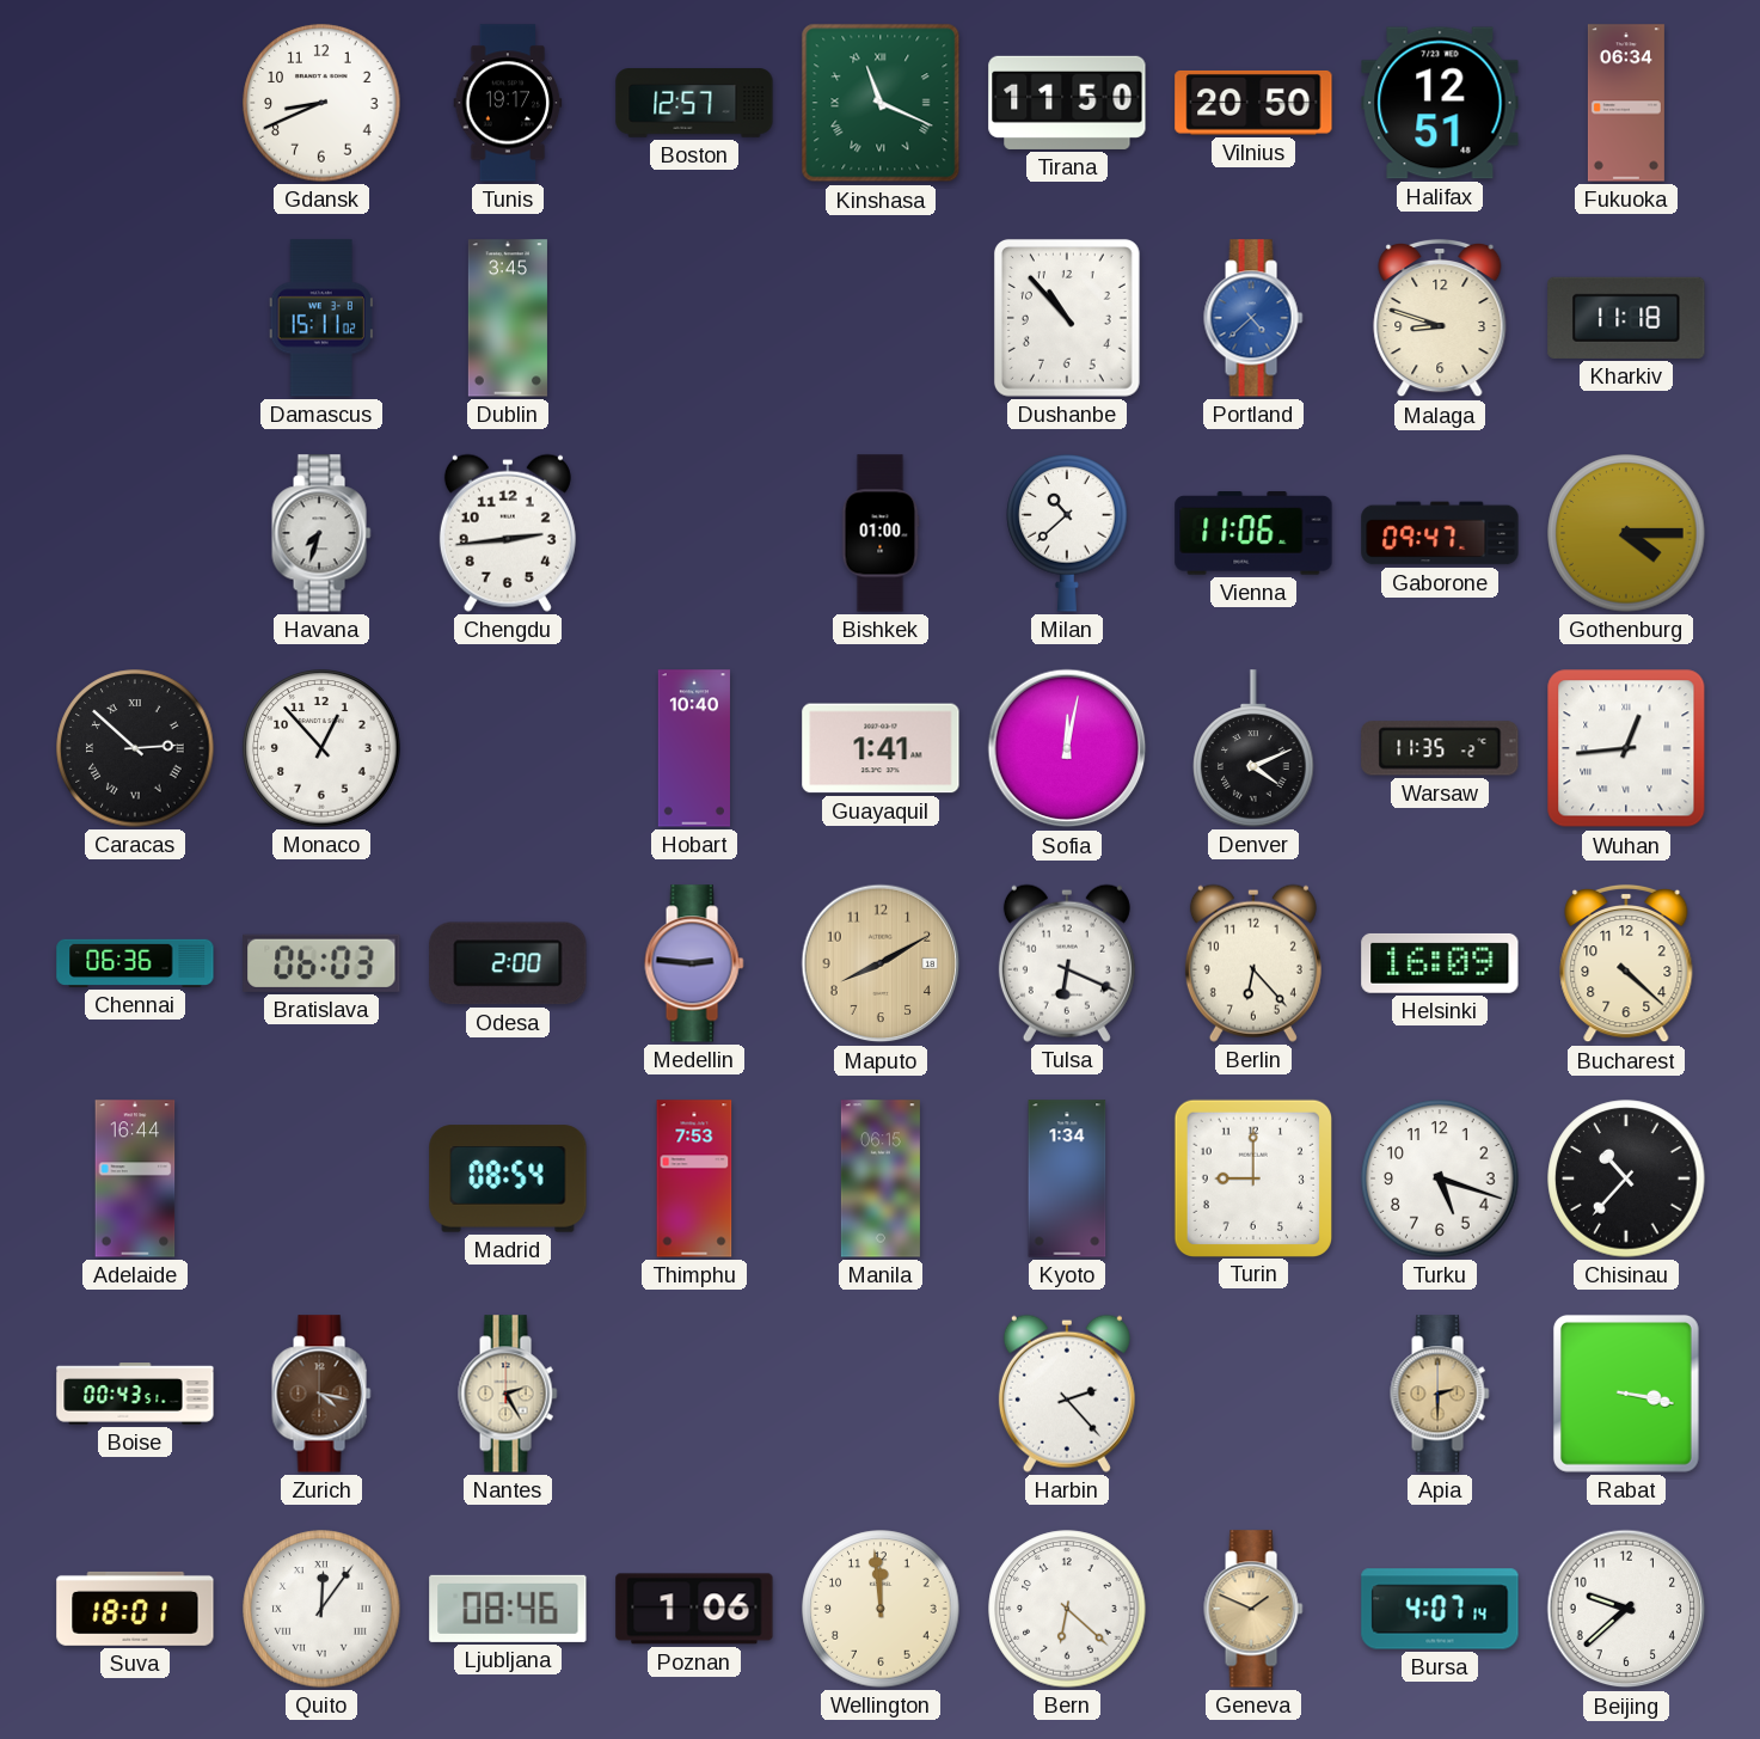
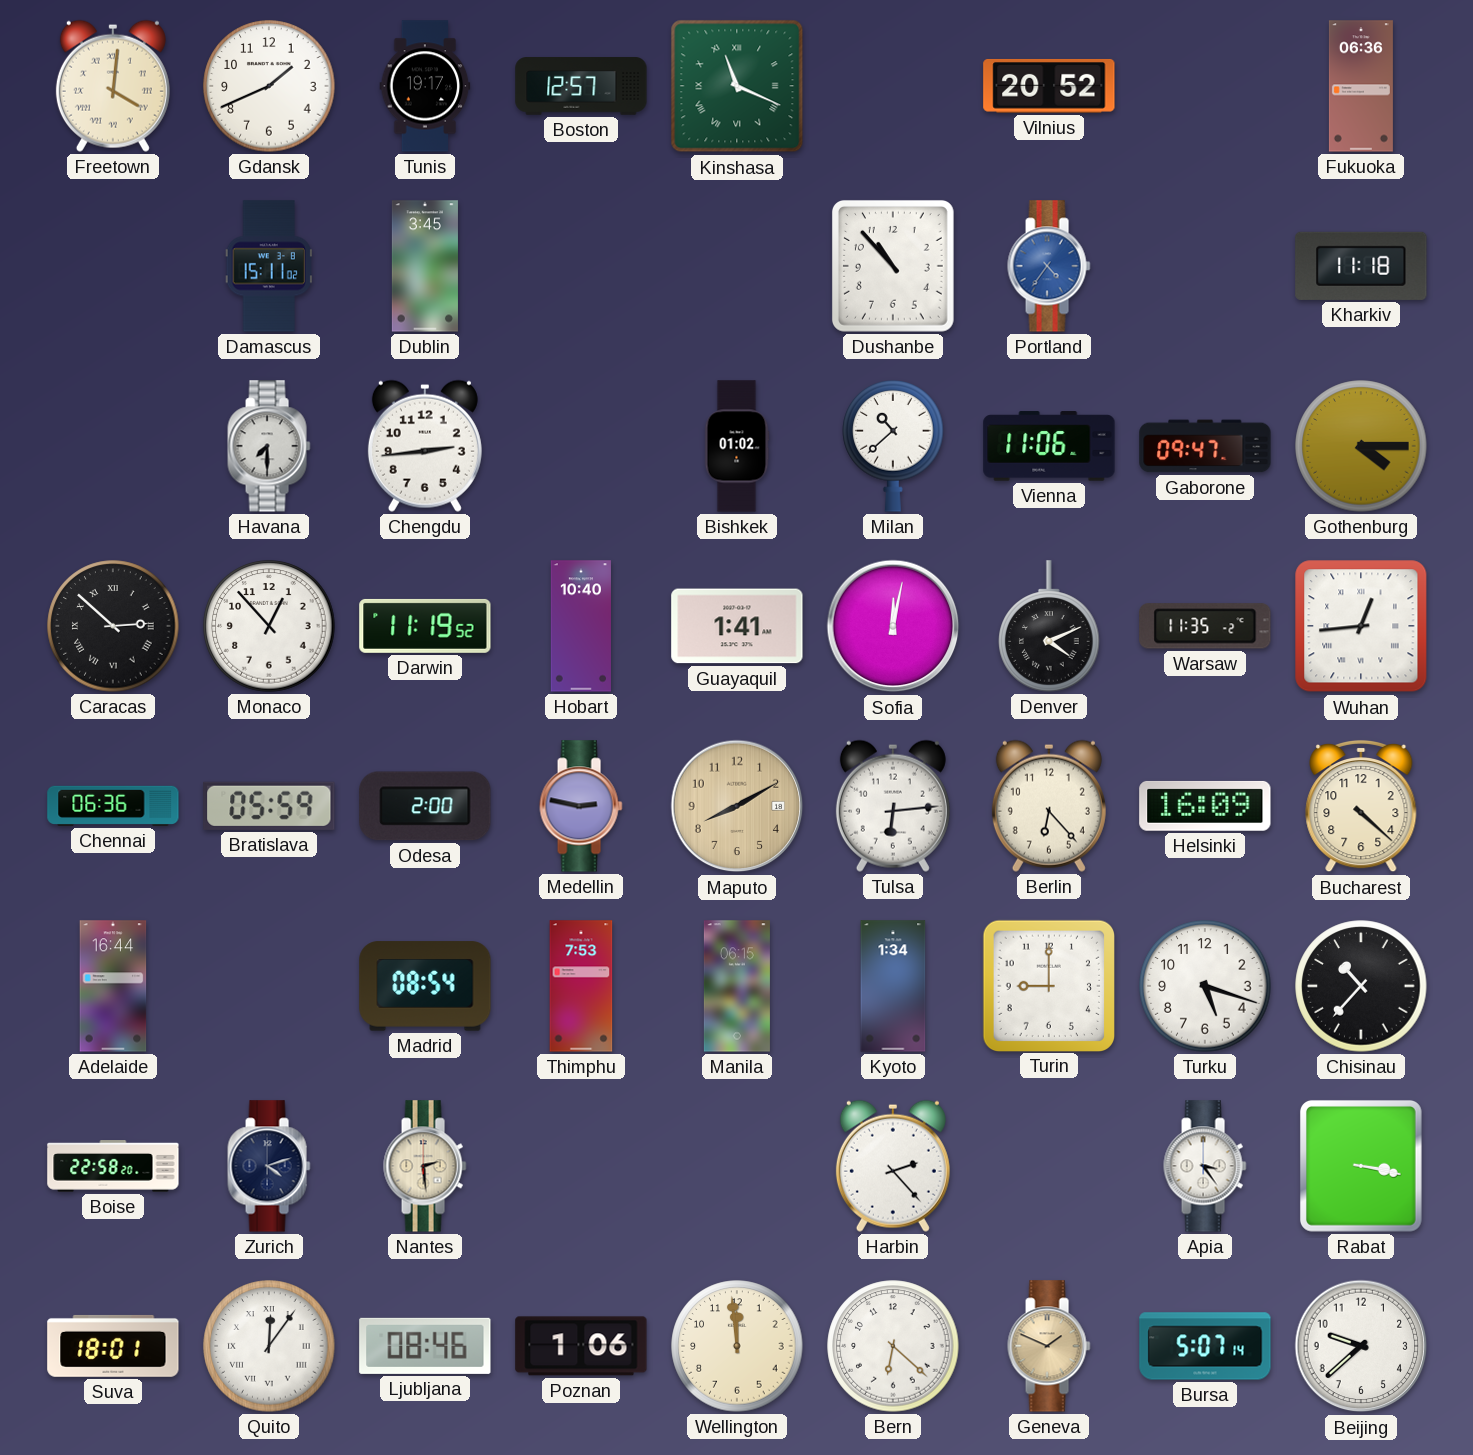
Freetown: none -> 4:01 (113, 86)
Gdansk: 8:41 -> 1:41 (269, 86)
Tirana: 11:50 -> none (1067, 103)
Vilnius: 20:50 -> 20:52 (1049, 86)
Halifax: 12:51 -> none (1440, 103)
Fukuoka: 06:34 -> 06:36 (1361, 86)
Portland: 4:38 -> 4:36 (1049, 266)
Malaga: 8:48 -> none (1440, 318)
Havana: 7:33 -> 7:30 (269, 446)
Bishkek: 01:00 -> 01:02 (737, 446)
Darwin: none -> 11:19 (425, 626)
Bratislava: 06:03 -> 05:59 (269, 806)
Medellin: 2:46 -> 2:47 (581, 806)
Tulsa: 6:19 -> 6:14 (893, 806)
Boise: 00:43 -> 22:58 (113, 1166)
Zurich: 4:17 -> 4:12 (269, 1166)
Zurich dial: brown -> navy (269, 1166)
Nantes: 2:25 -> 2:29 (425, 1166)
Apia: 2:30 -> 3:24 (1205, 1166)
Apia dial: champagne -> white (1205, 1166)
Bursa: 4:07 -> 5:07 (1205, 1346)
